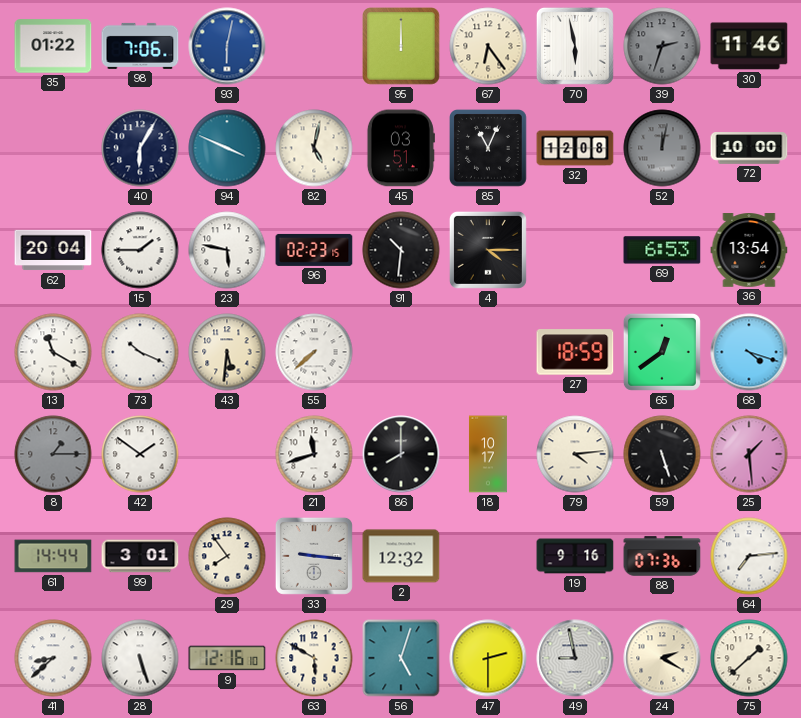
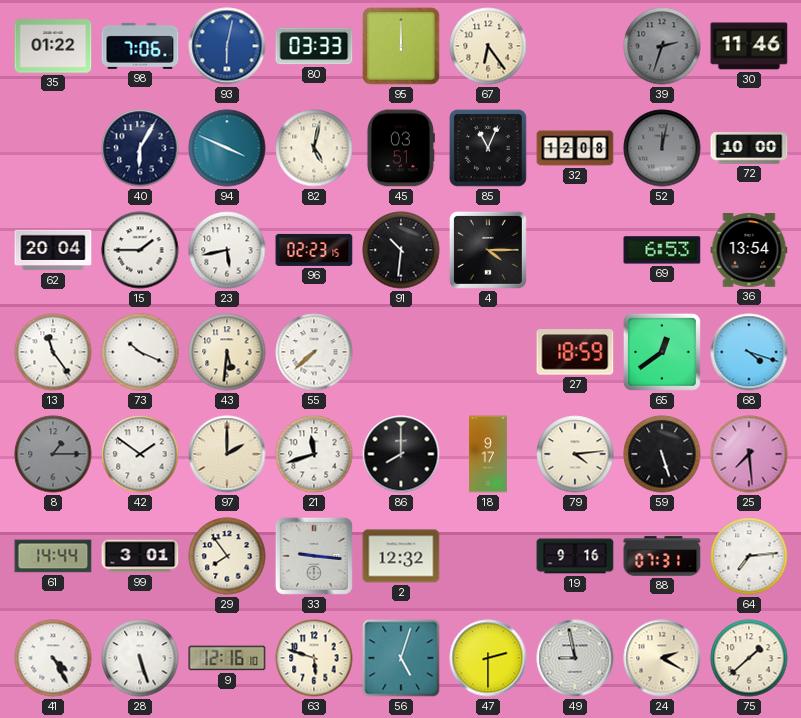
80: none -> 03:33 (314, 46)
70: 5:58 -> none (575, 46)
23: 5:47 -> 5:43 (227, 250)
13: 11:20 -> 11:24 (53, 352)
97: none -> 2:00 (227, 454)
18: 10:17 -> 9:17 (488, 454)
25: 1:29 -> 7:29 (749, 454)
88: 07:36 -> 07:31 (662, 556)
41: 8:38 -> 4:25 (53, 658)
63: 5:50 -> 5:48 (314, 658)
